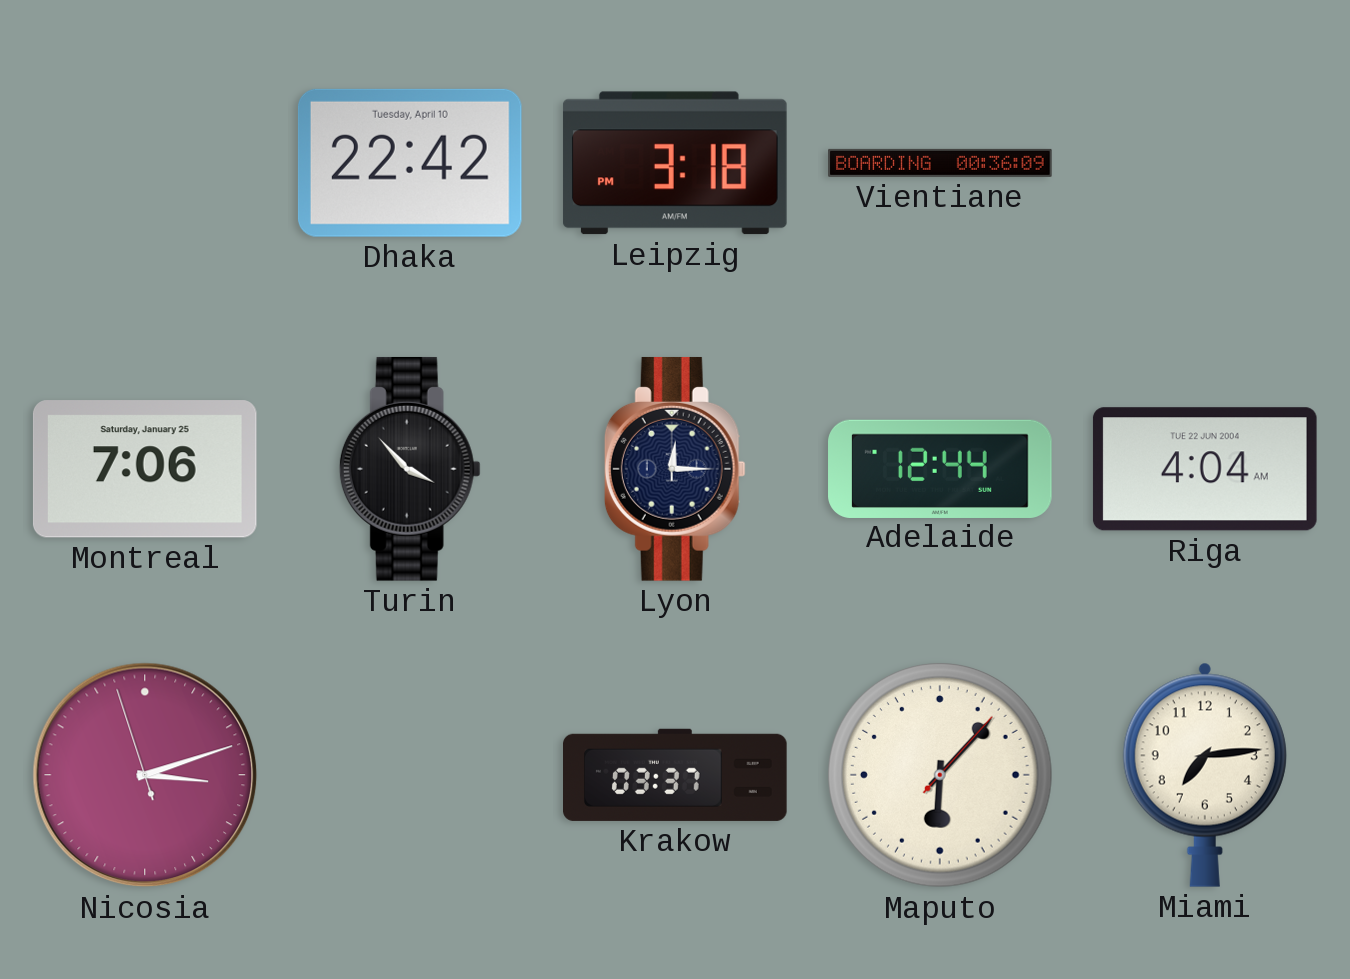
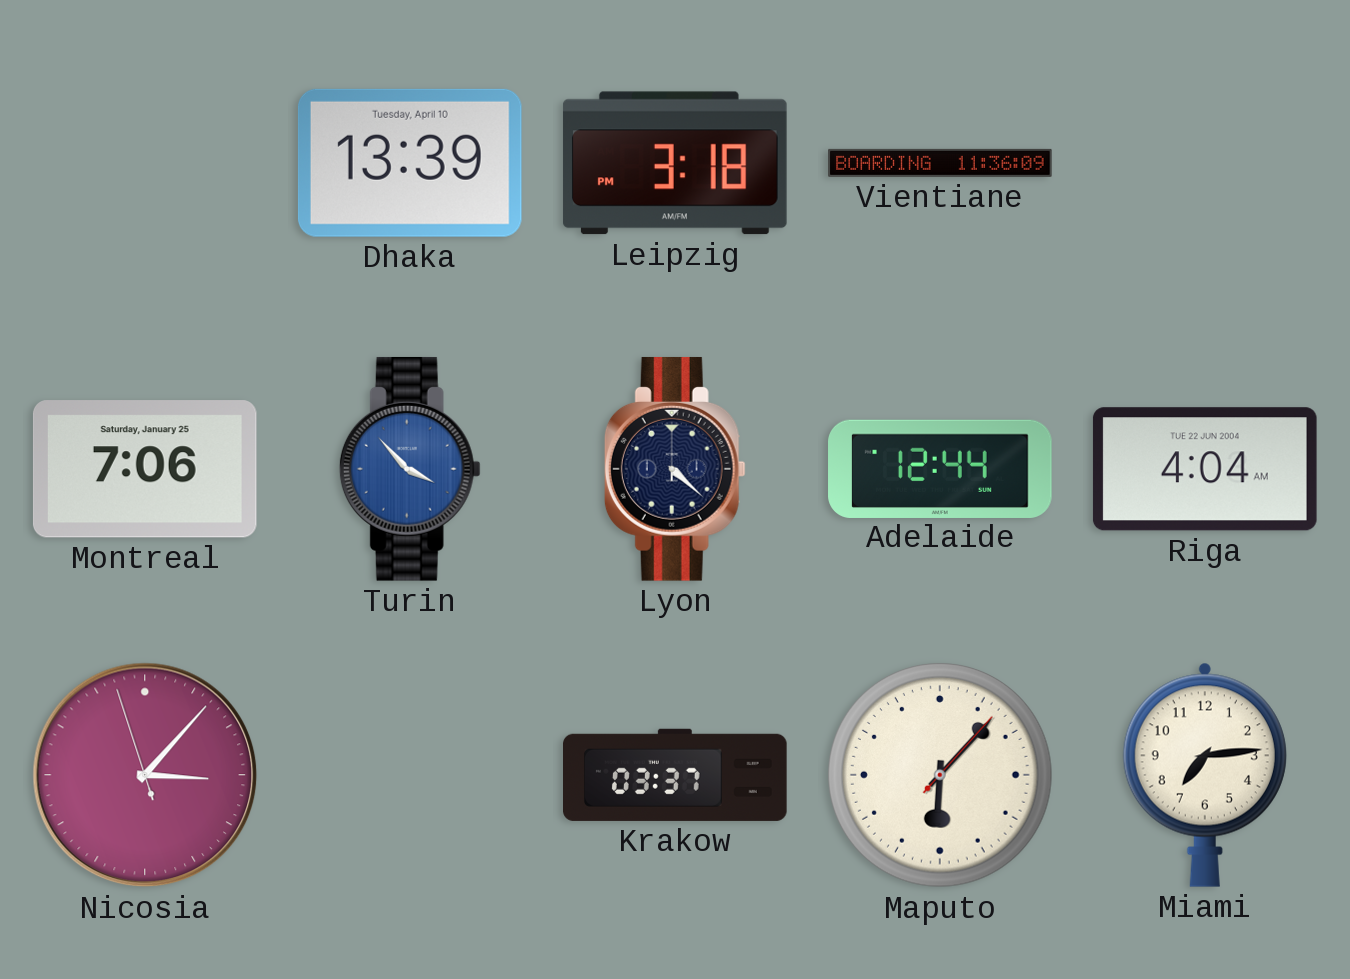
Dhaka: 22:42 -> 13:39 (410, 163)
Vientiane: 00:36 -> 11:36 (940, 163)
Turin dial: black -> blue (410, 469)
Lyon: 12:15 -> 4:22 (675, 469)
Nicosia: 3:11 -> 3:06 (145, 775)
